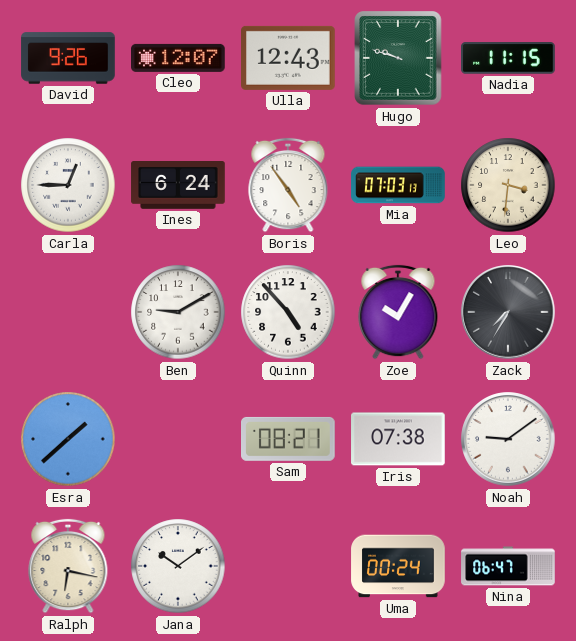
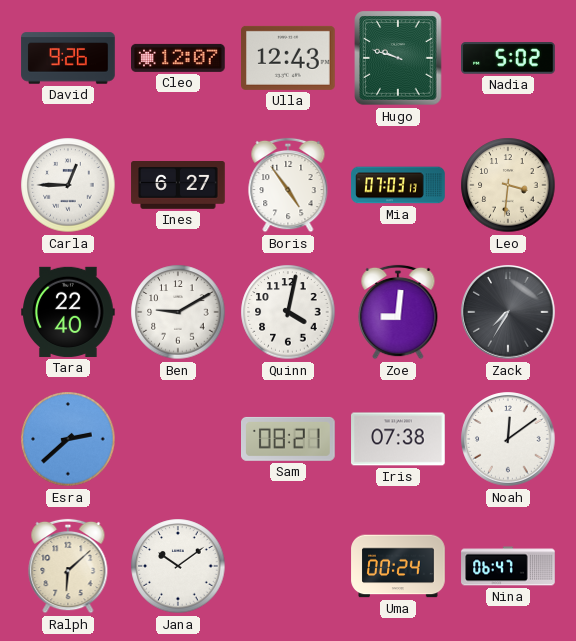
Nadia: 11:15 -> 5:02 (508, 58)
Ines: 6:24 -> 6:27 (178, 186)
Tara: none -> 22:40 (68, 312)
Quinn: 4:53 -> 4:02 (288, 312)
Zoe: 10:05 -> 9:01 (398, 312)
Esra: 1:38 -> 2:38 (68, 439)
Noah: 9:09 -> 12:09 (508, 439)
Ralph: 6:17 -> 6:08 (68, 566)
